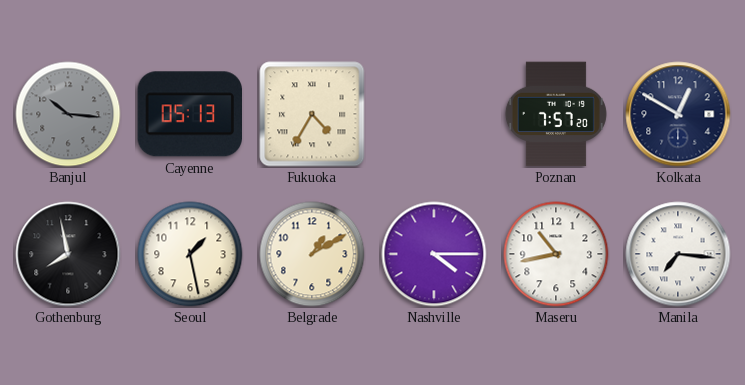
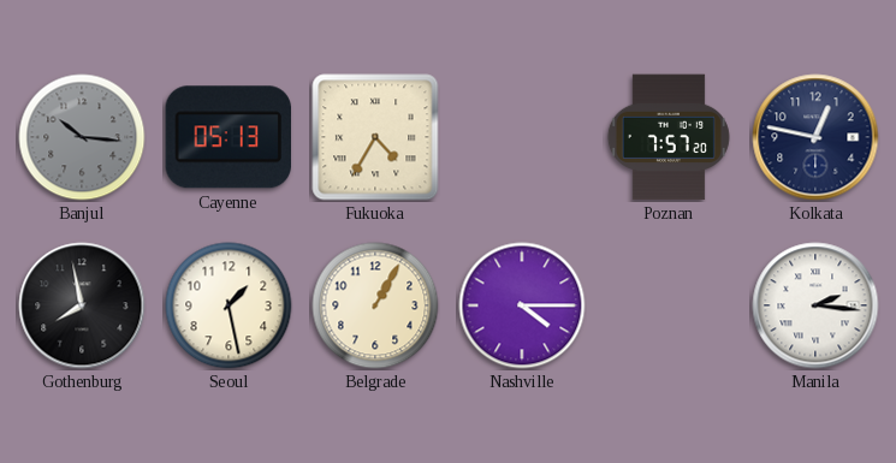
Kolkata: 12:50 -> 12:47 (815, 137)
Belgrade: 1:10 -> 1:05 (375, 305)
Maseru: 10:43 -> none (556, 254)
Manila: 7:16 -> 2:16 (815, 305)
